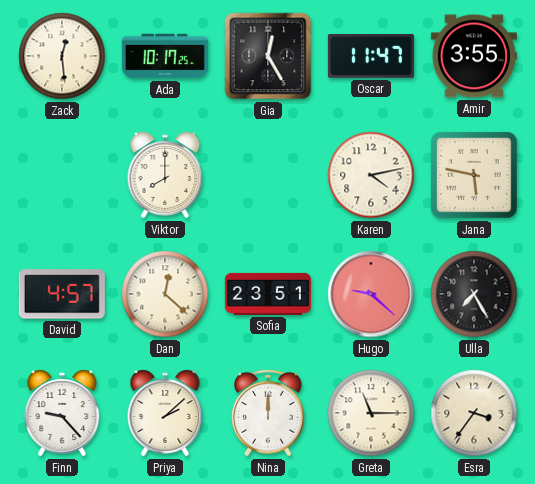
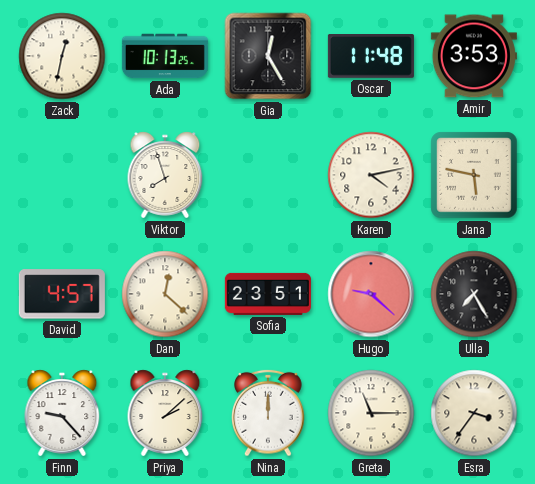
Zack: 12:29 -> 12:32 (62, 56)
Ada: 10:17 -> 10:13 (165, 56)
Oscar: 11:47 -> 11:48 (371, 57)
Amir: 3:55 -> 3:53 (474, 56)
Viktor: 8:00 -> 7:57 (165, 175)
